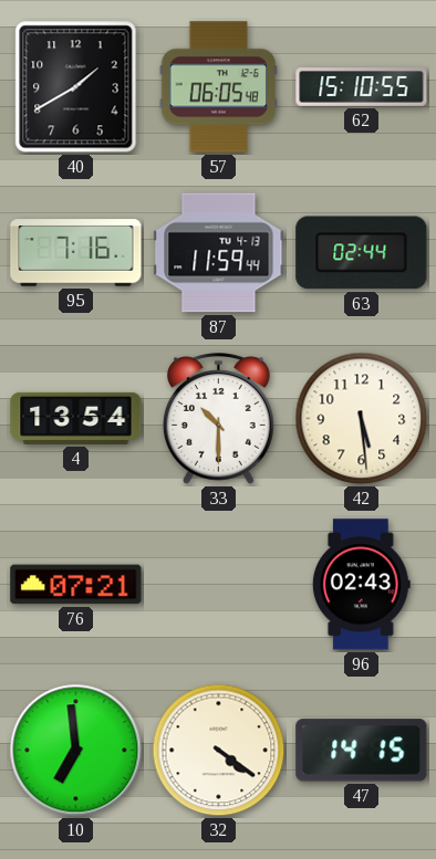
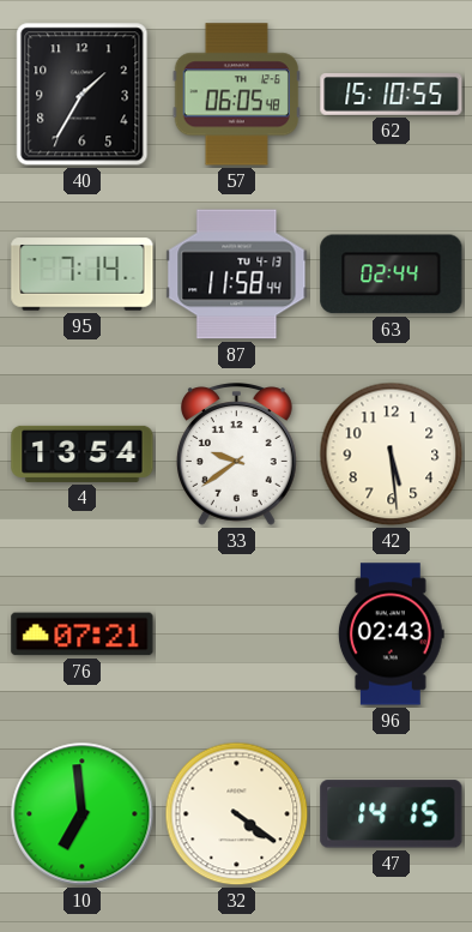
40: 1:40 -> 1:35 (83, 95)
95: 7:16 -> 7:14 (83, 275)
87: 11:59 -> 11:58 (237, 275)
33: 10:30 -> 9:39 (236, 455)
